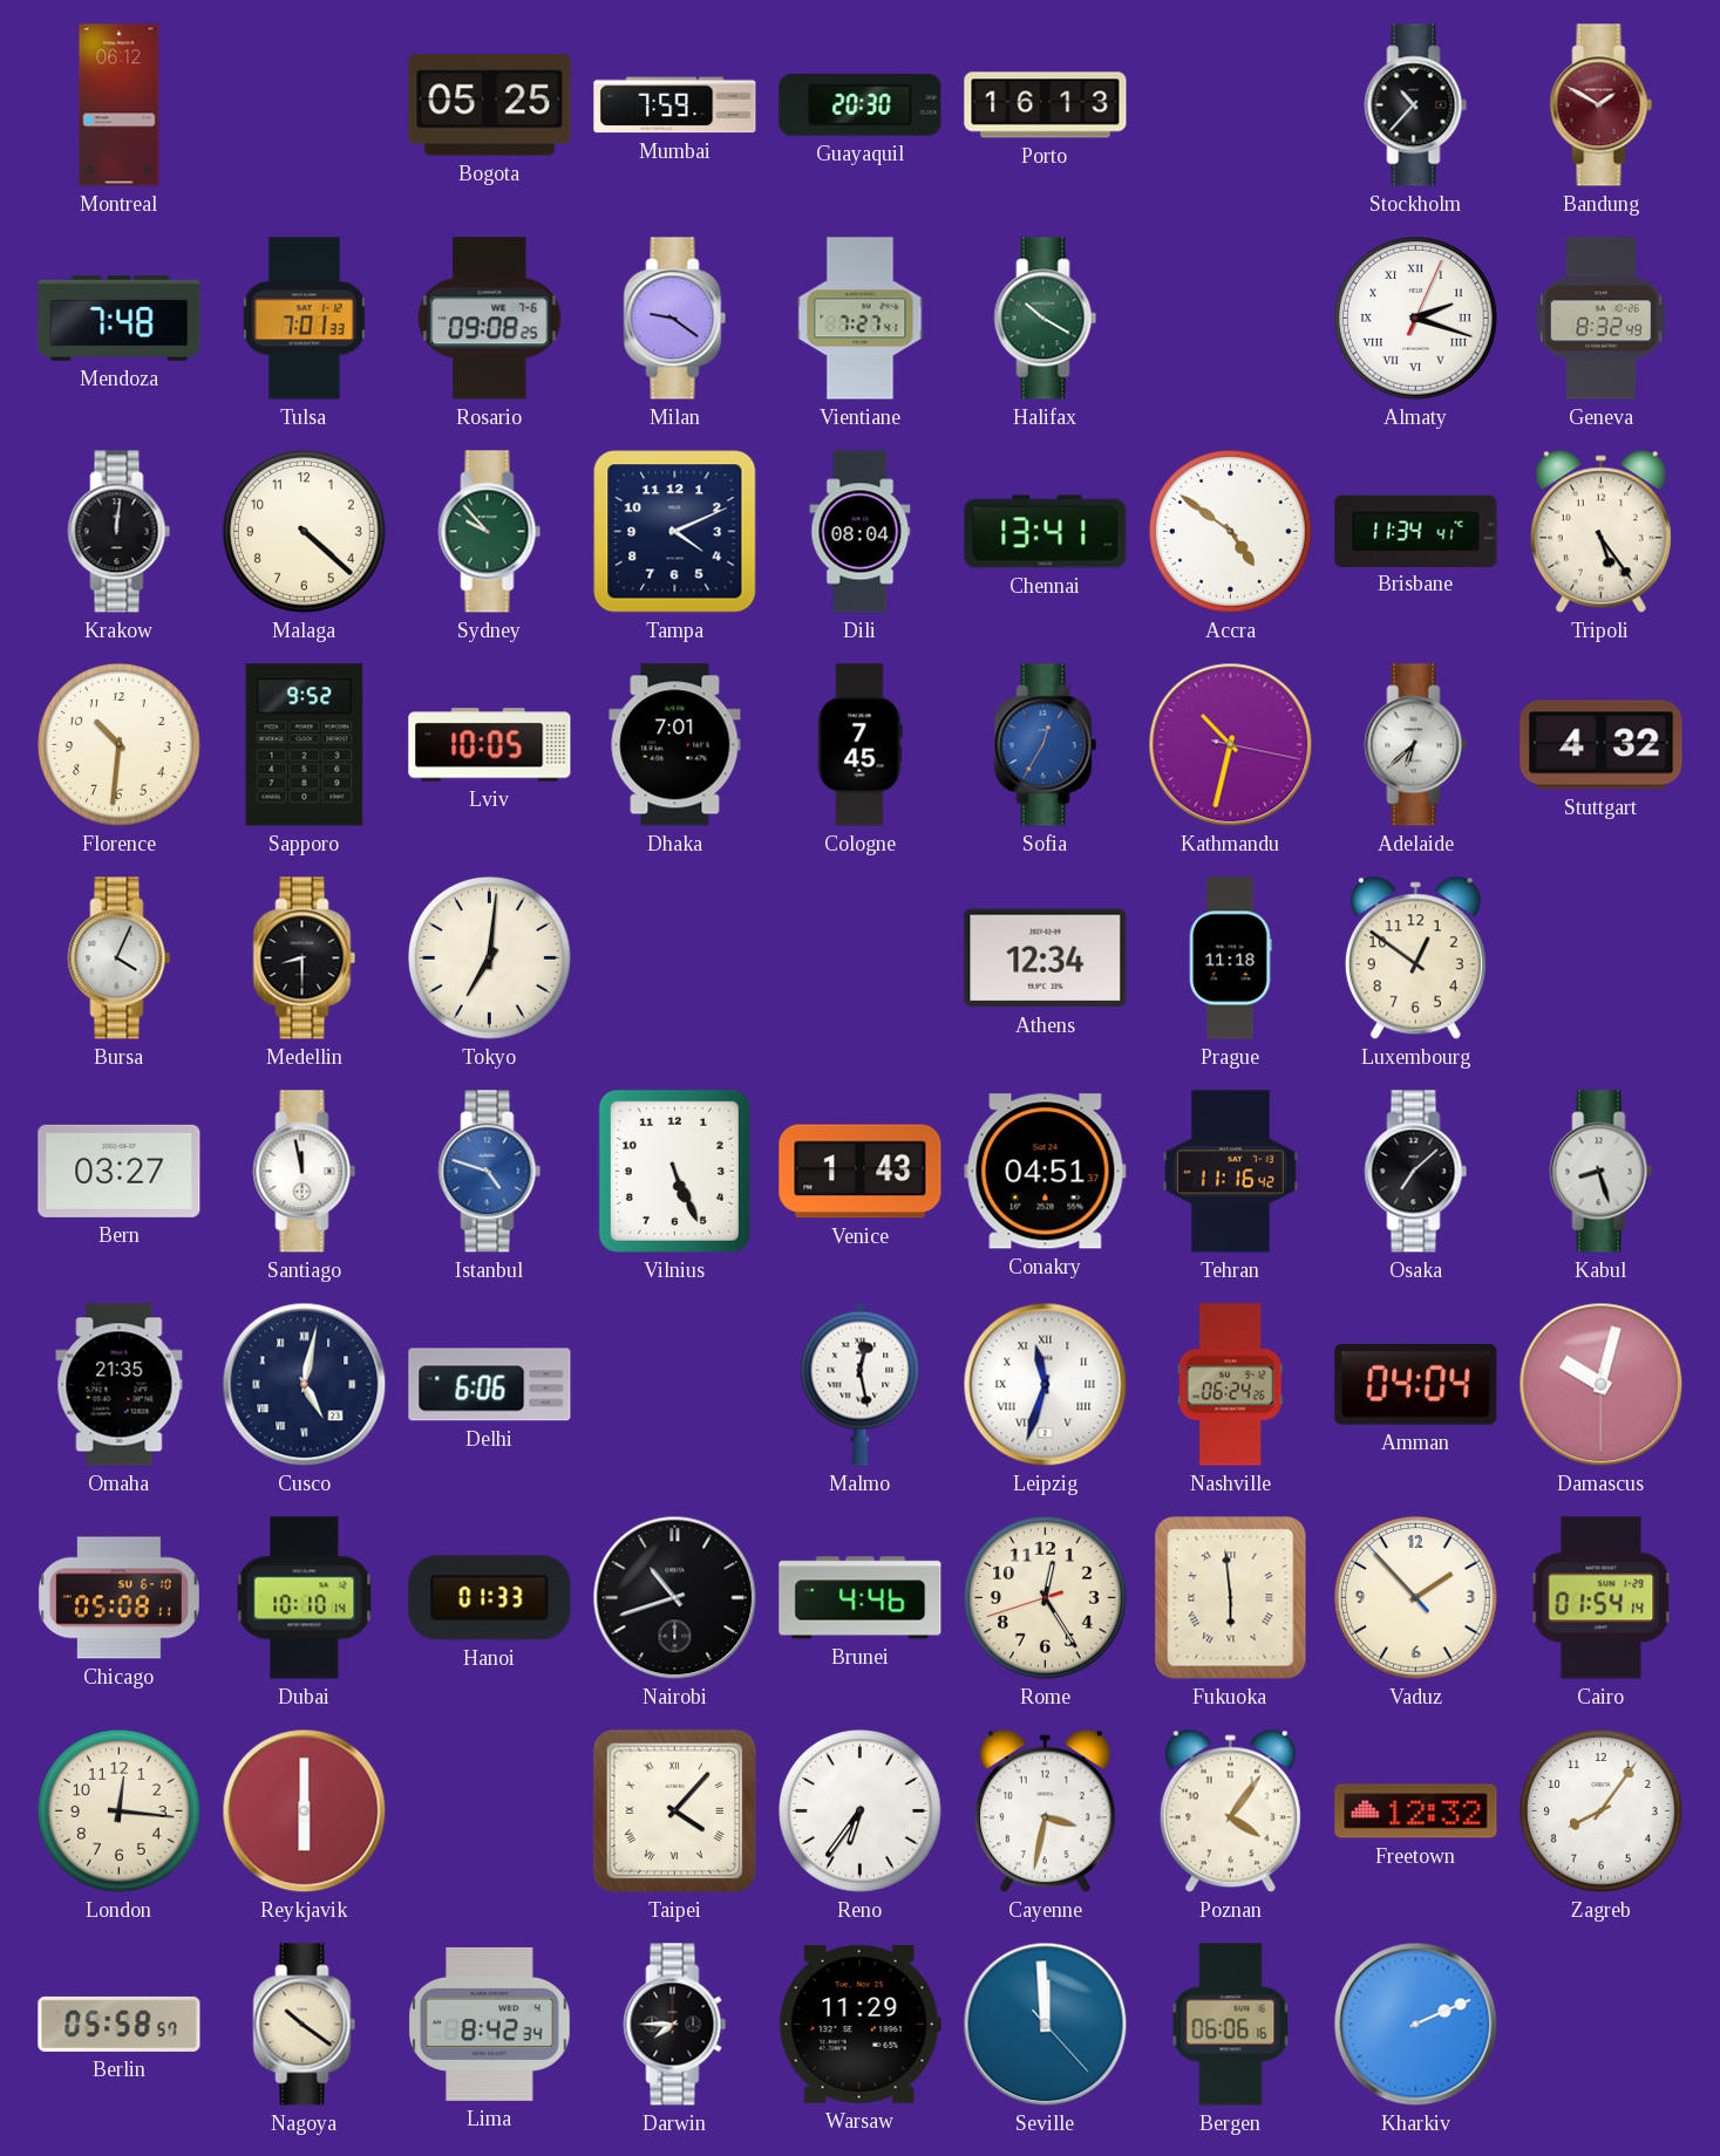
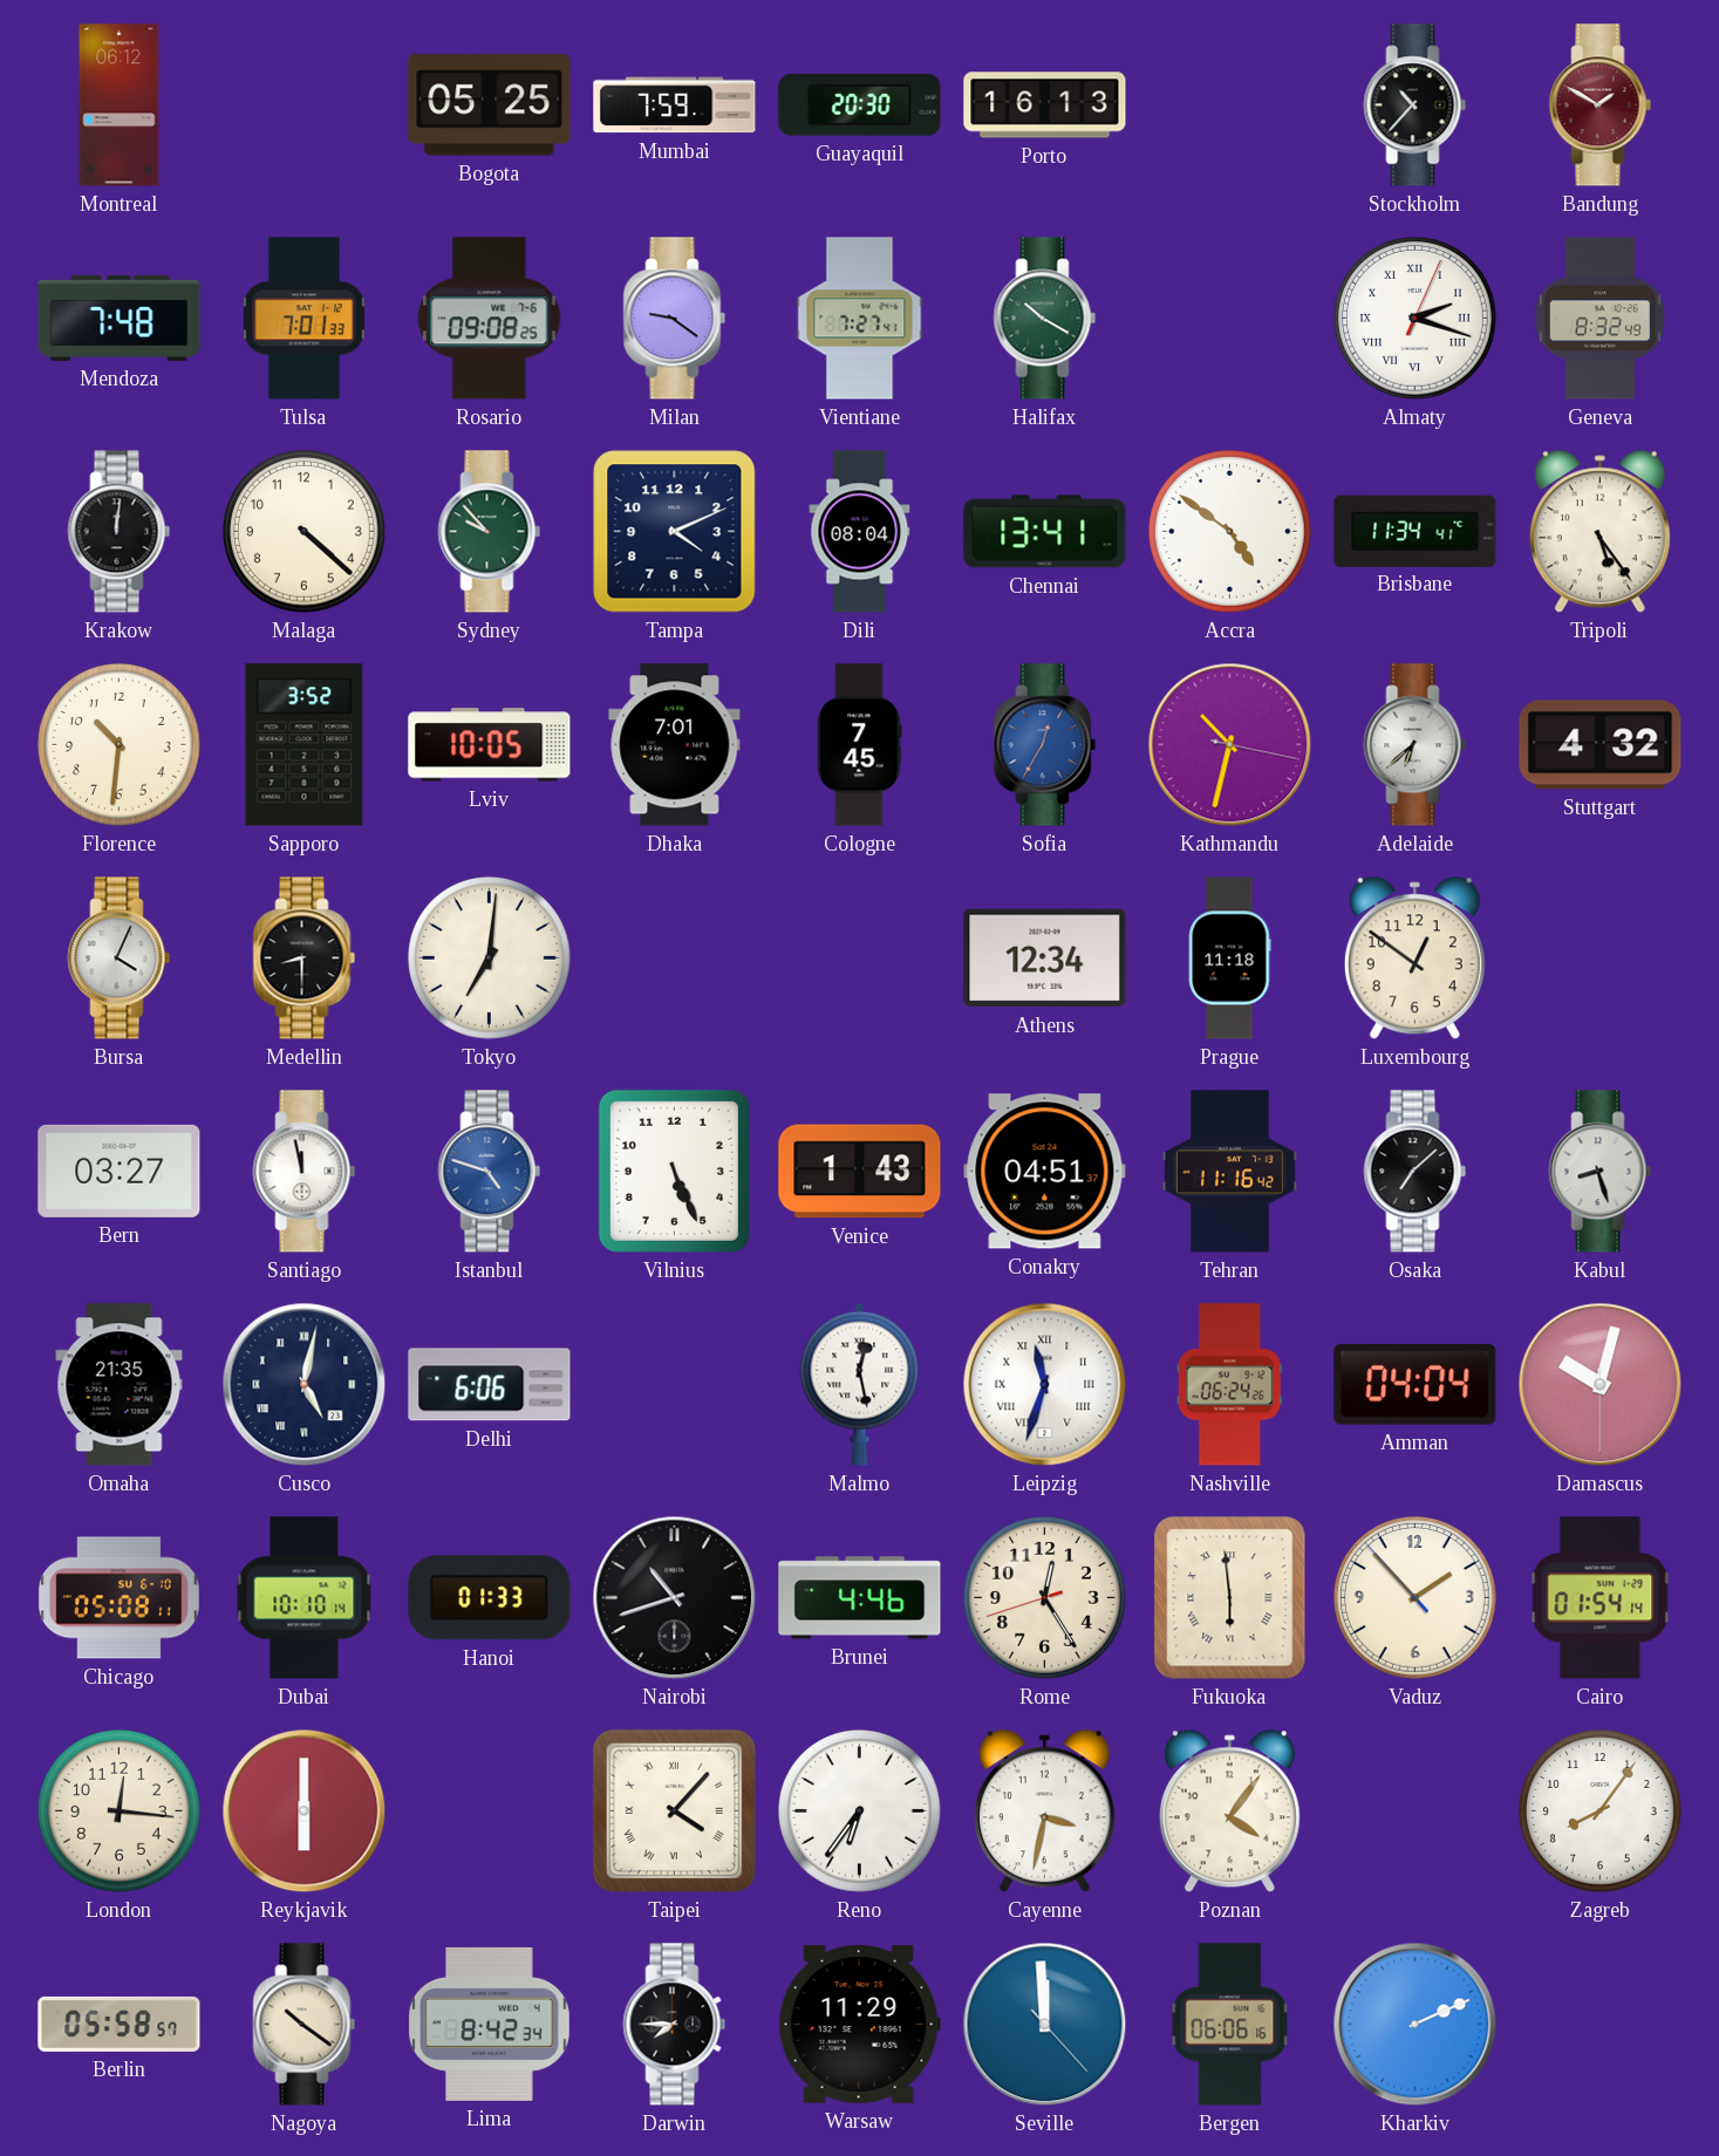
Sapporo: 9:52 -> 3:52 (305, 745)
Freetown: 12:32 -> none (1416, 1812)
